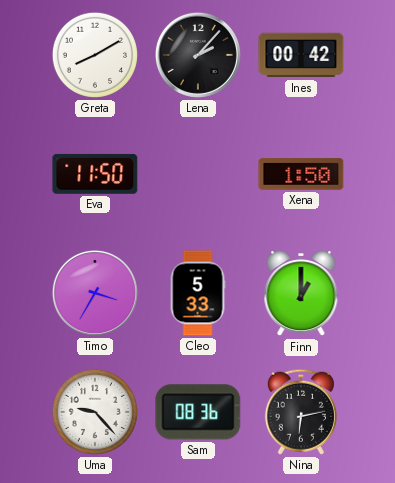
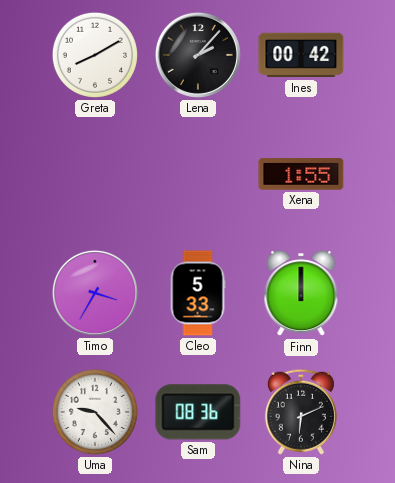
Eva: 11:50 -> none (95, 174)
Xena: 1:50 -> 1:55 (301, 174)
Finn: 1:00 -> 12:00 (301, 294)
Nina: 6:13 -> 6:11 (301, 412)
